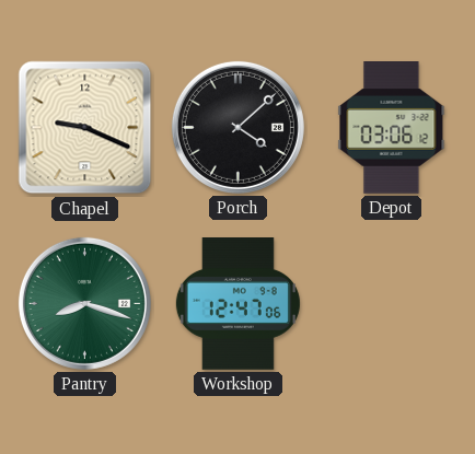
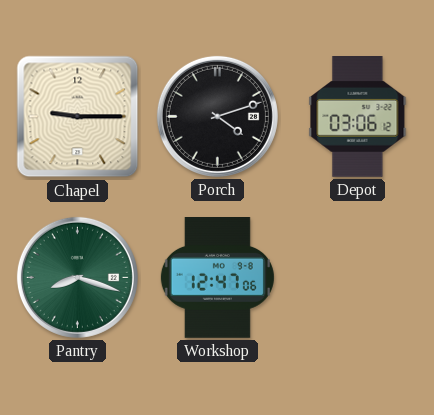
Chapel: 9:19 -> 9:15 (78, 117)
Porch: 4:08 -> 4:12 (217, 116)
